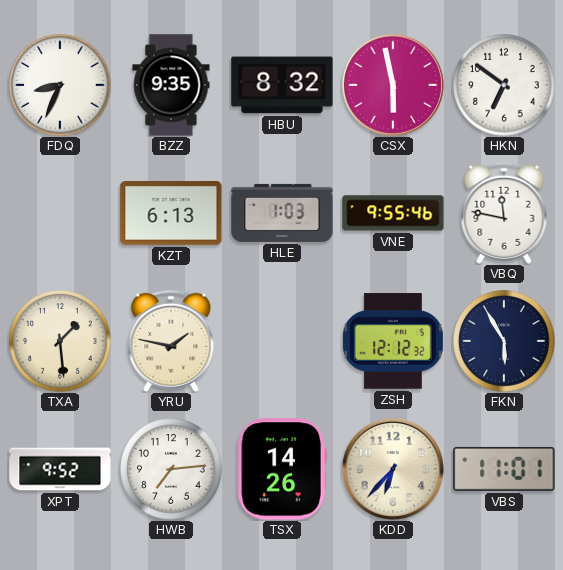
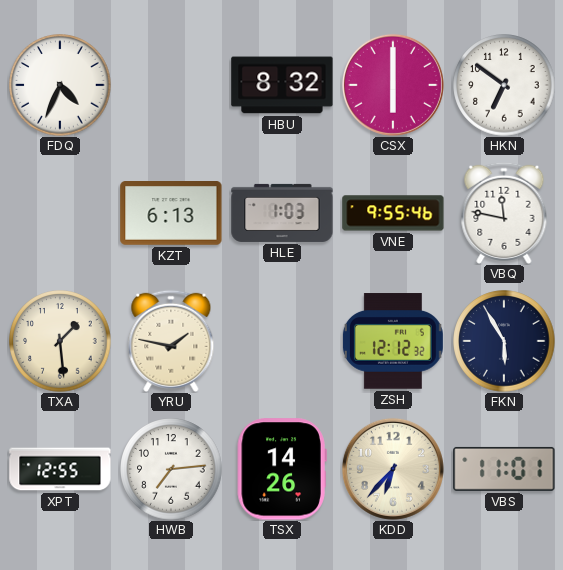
FDQ: 8:34 -> 4:34 (60, 85)
BZZ: 9:35 -> none (171, 85)
CSX: 5:58 -> 6:00 (393, 85)
XPT: 9:52 -> 12:55 (60, 469)
